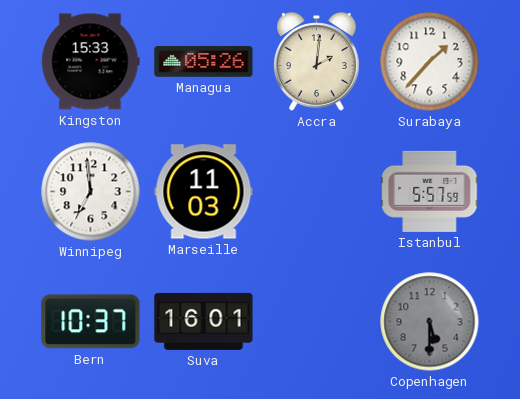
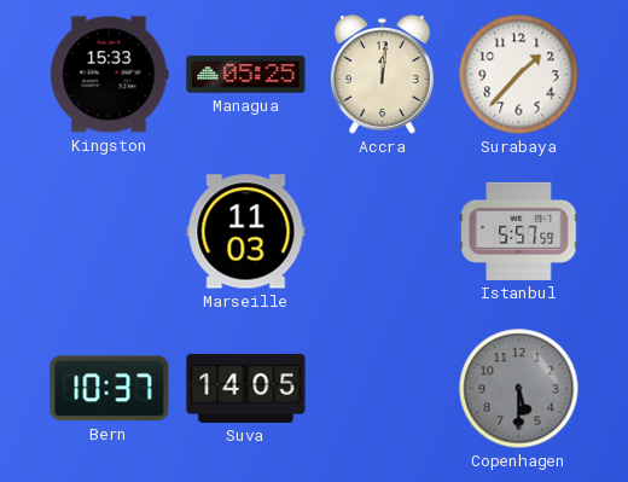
Managua: 05:26 -> 05:25 (246, 75)
Accra: 2:01 -> 12:01 (383, 75)
Winnipeg: 6:59 -> none (91, 192)
Suva: 16:01 -> 14:05 (246, 388)
